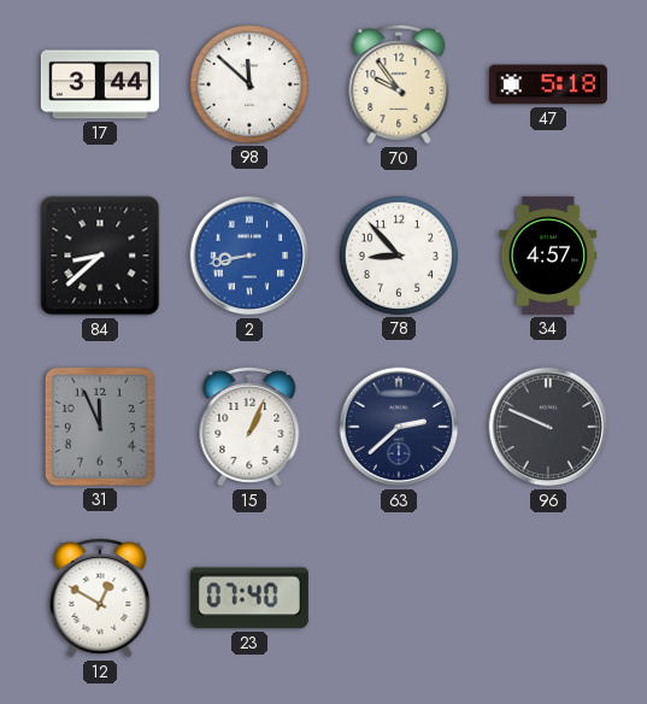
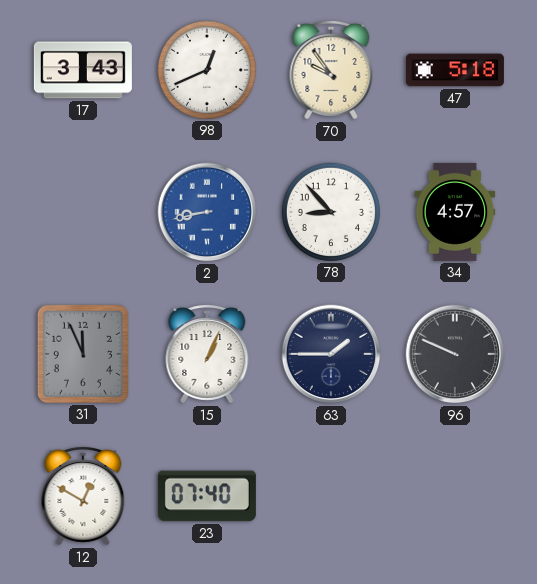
17: 3:44 -> 3:43 (83, 70)
98: 11:52 -> 12:41 (207, 70)
84: 8:38 -> none (100, 256)
63: 2:38 -> 1:45 (331, 354)
